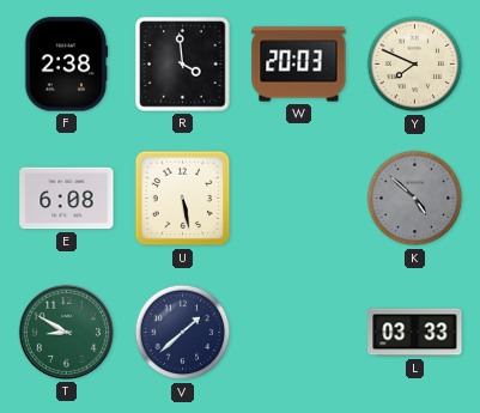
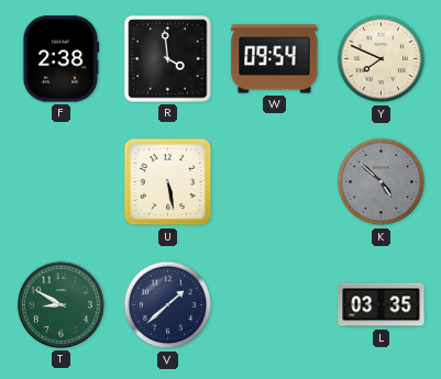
W: 20:03 -> 09:54 (275, 59)
E: 6:08 -> none (67, 199)
L: 03:33 -> 03:35 (382, 305)
